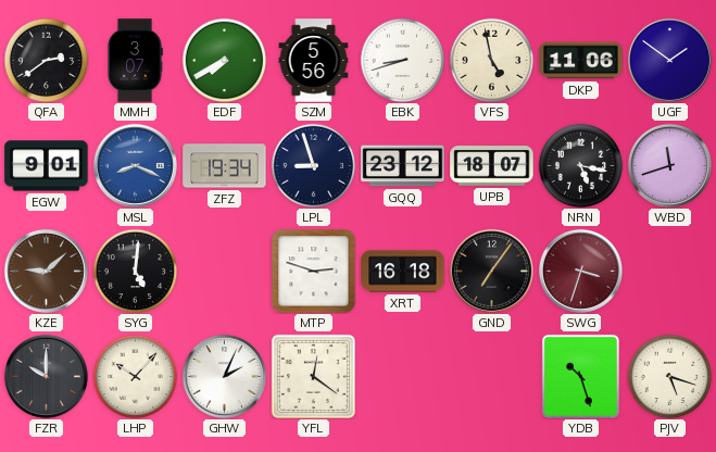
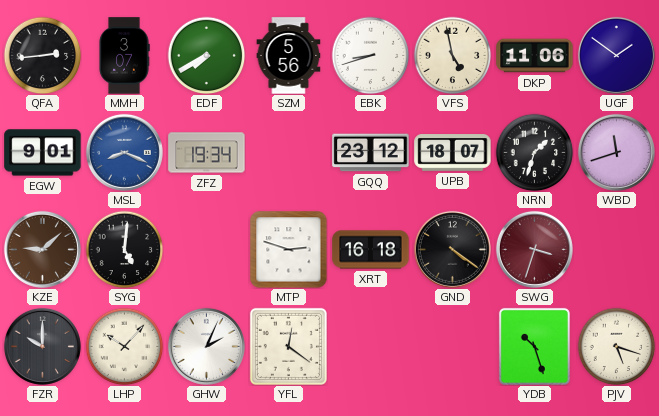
QFA: 2:39 -> 2:44 (42, 55)
LPL: 8:57 -> none (313, 165)
NRN: 5:17 -> 1:33 (534, 152)
GND: 7:06 -> 4:21 (452, 249)
